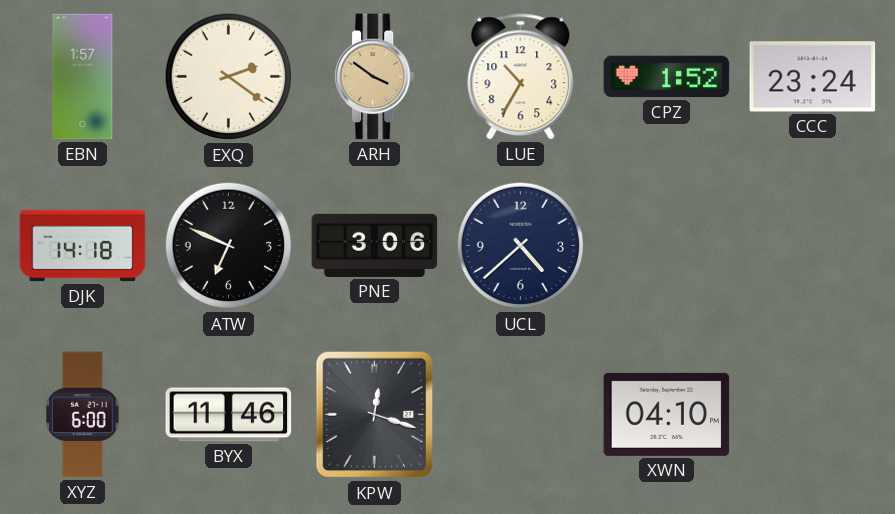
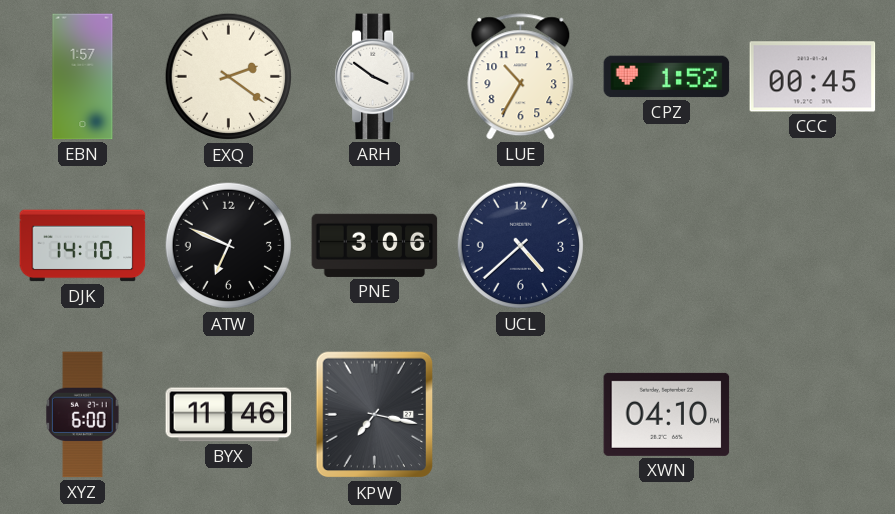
ARH dial: champagne -> white (375, 77)
CCC: 23:24 -> 00:45 (813, 77)
DJK: 14:18 -> 14:10 (83, 246)
KPW: 12:18 -> 7:17 (375, 415)
